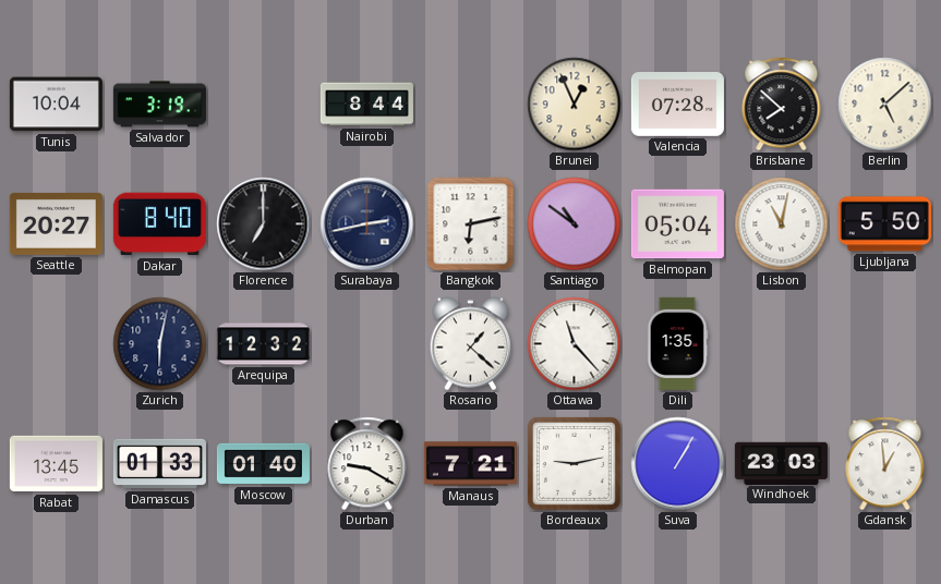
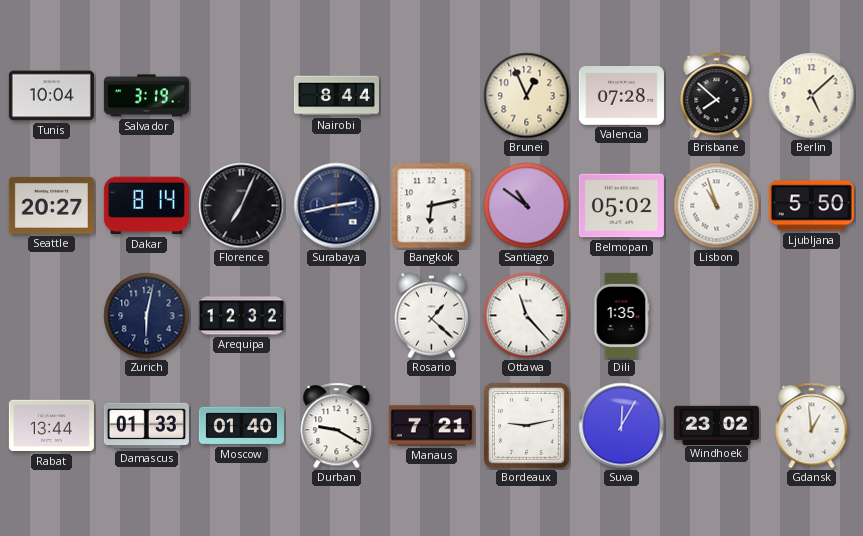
Dakar: 8:40 -> 8:14 (146, 206)
Florence: 7:00 -> 7:04 (242, 206)
Belmopan: 05:04 -> 05:02 (621, 206)
Lisbon: 11:02 -> 10:57 (717, 206)
Rabat: 13:45 -> 13:44 (51, 426)
Suva: 1:05 -> 12:05 (622, 426)
Windhoek: 23:03 -> 23:02 (716, 425)
